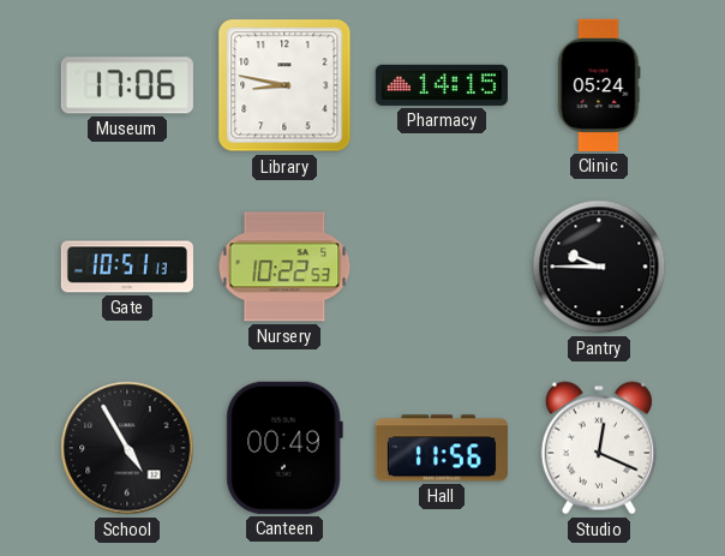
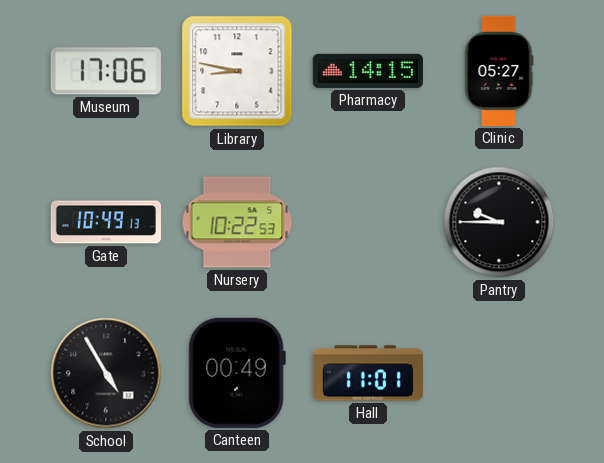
Clinic: 05:24 -> 05:27 (499, 71)
Gate: 10:51 -> 10:49 (106, 222)
Hall: 11:56 -> 11:01 (368, 373)
Studio: 12:19 -> none (599, 448)
